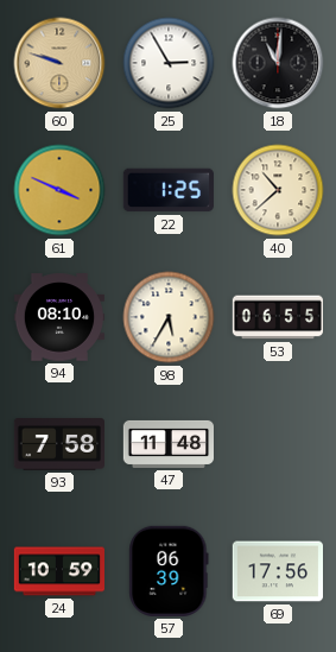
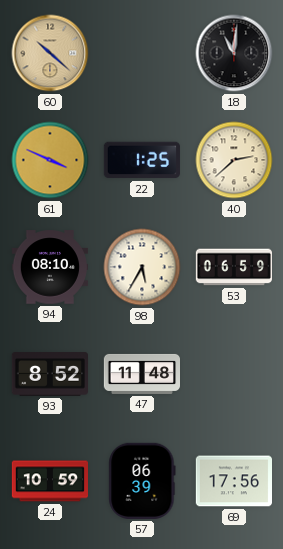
60: 9:48 -> 10:22 (50, 53)
25: 2:55 -> none (169, 63)
40: 10:38 -> 2:38 (234, 160)
53: 06:55 -> 06:59 (233, 267)
93: 7:58 -> 8:52 (49, 374)
